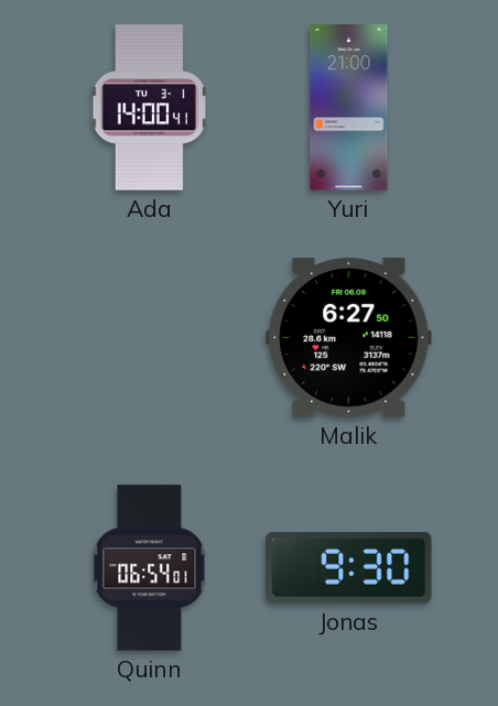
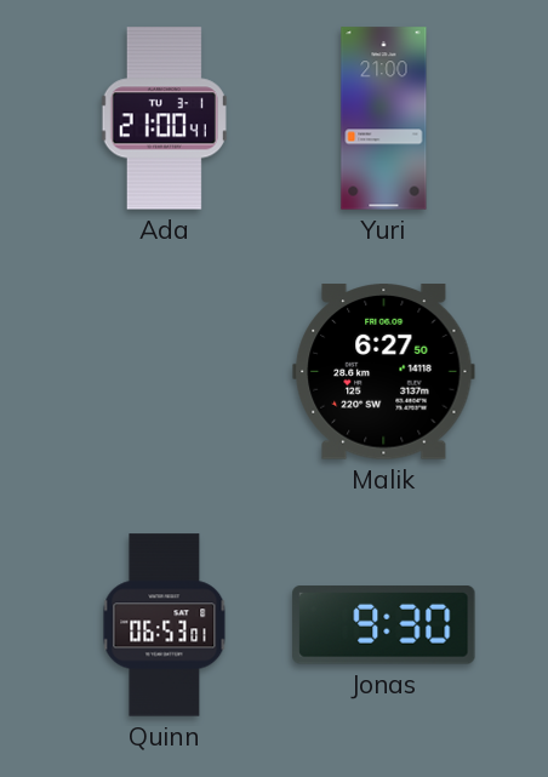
Ada: 14:00 -> 21:00 (164, 119)
Quinn: 06:54 -> 06:53 (165, 625)
